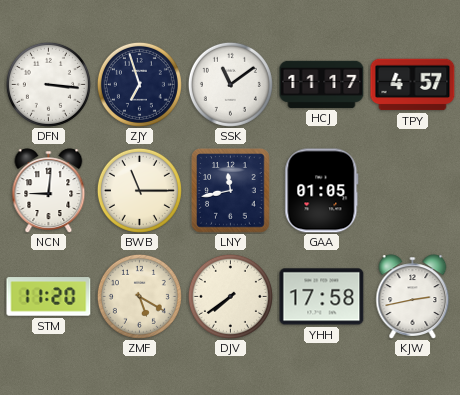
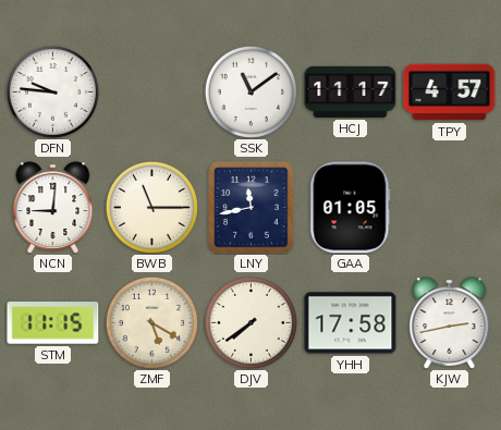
DFN: 3:16 -> 9:46 (52, 91)
ZJY: 6:57 -> none (139, 84)
STM: 11:20 -> 11:15 (53, 323)
